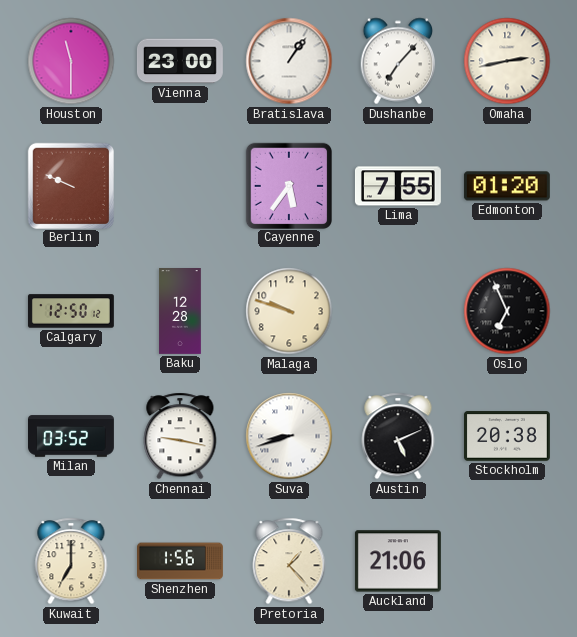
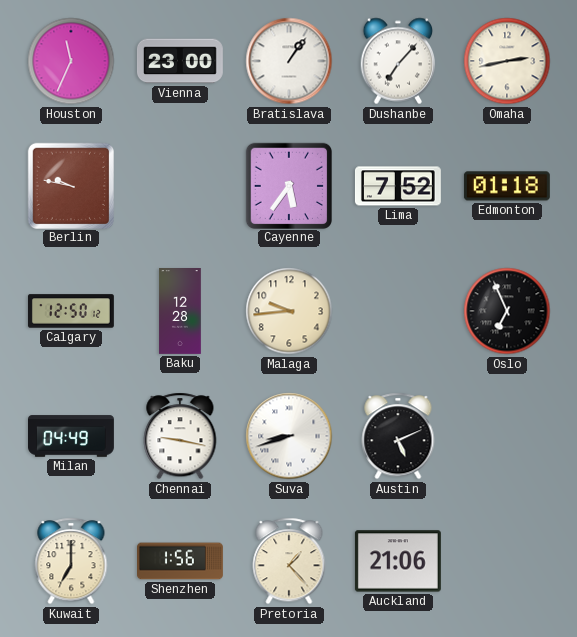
Houston: 11:30 -> 11:34 (71, 61)
Berlin: 9:49 -> 9:47 (70, 185)
Lima: 7:55 -> 7:52 (398, 186)
Edmonton: 01:20 -> 01:18 (507, 186)
Malaga: 9:48 -> 9:44 (289, 311)
Milan: 03:52 -> 04:49 (72, 436)
Stockholm: 20:38 -> none (507, 436)
